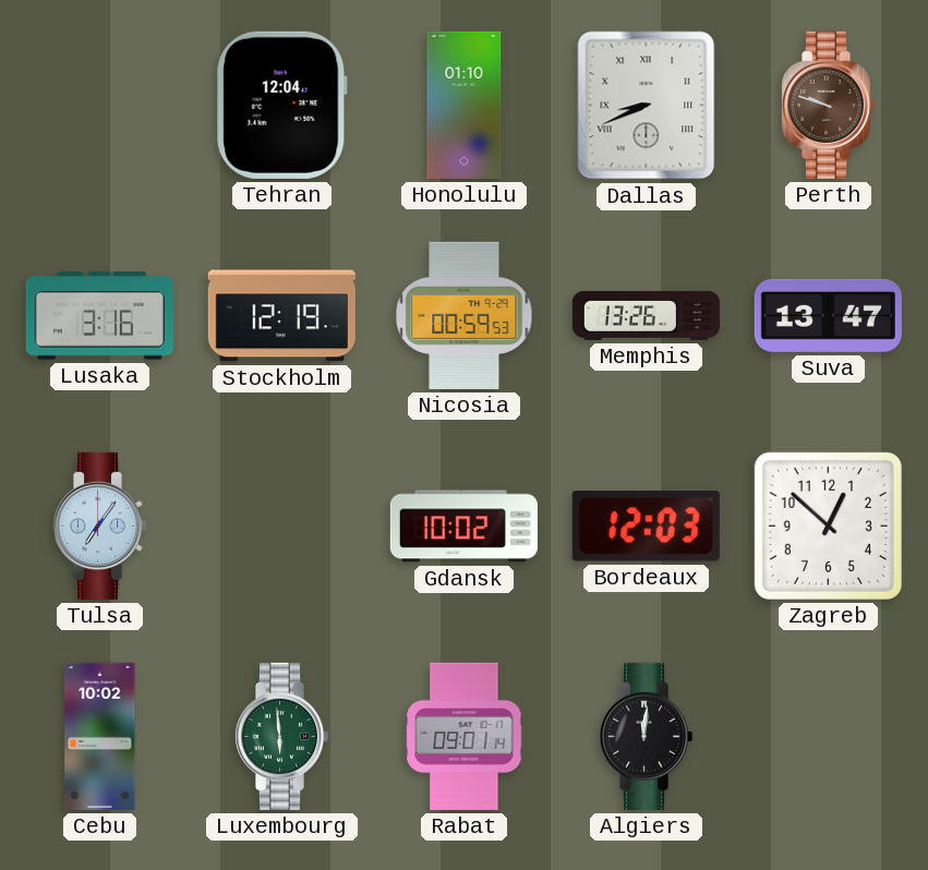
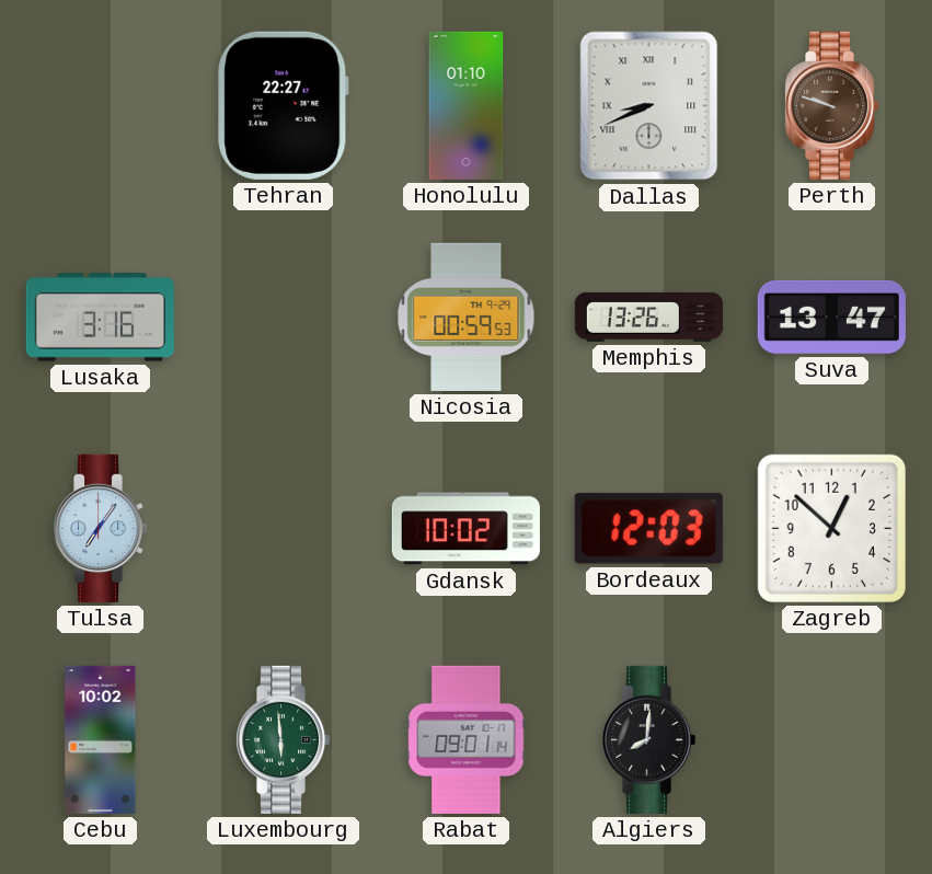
Tehran: 12:04 -> 22:27 (284, 105)
Stockholm: 12:19 -> none (281, 316)
Algiers: 12:01 -> 8:01 (648, 739)
